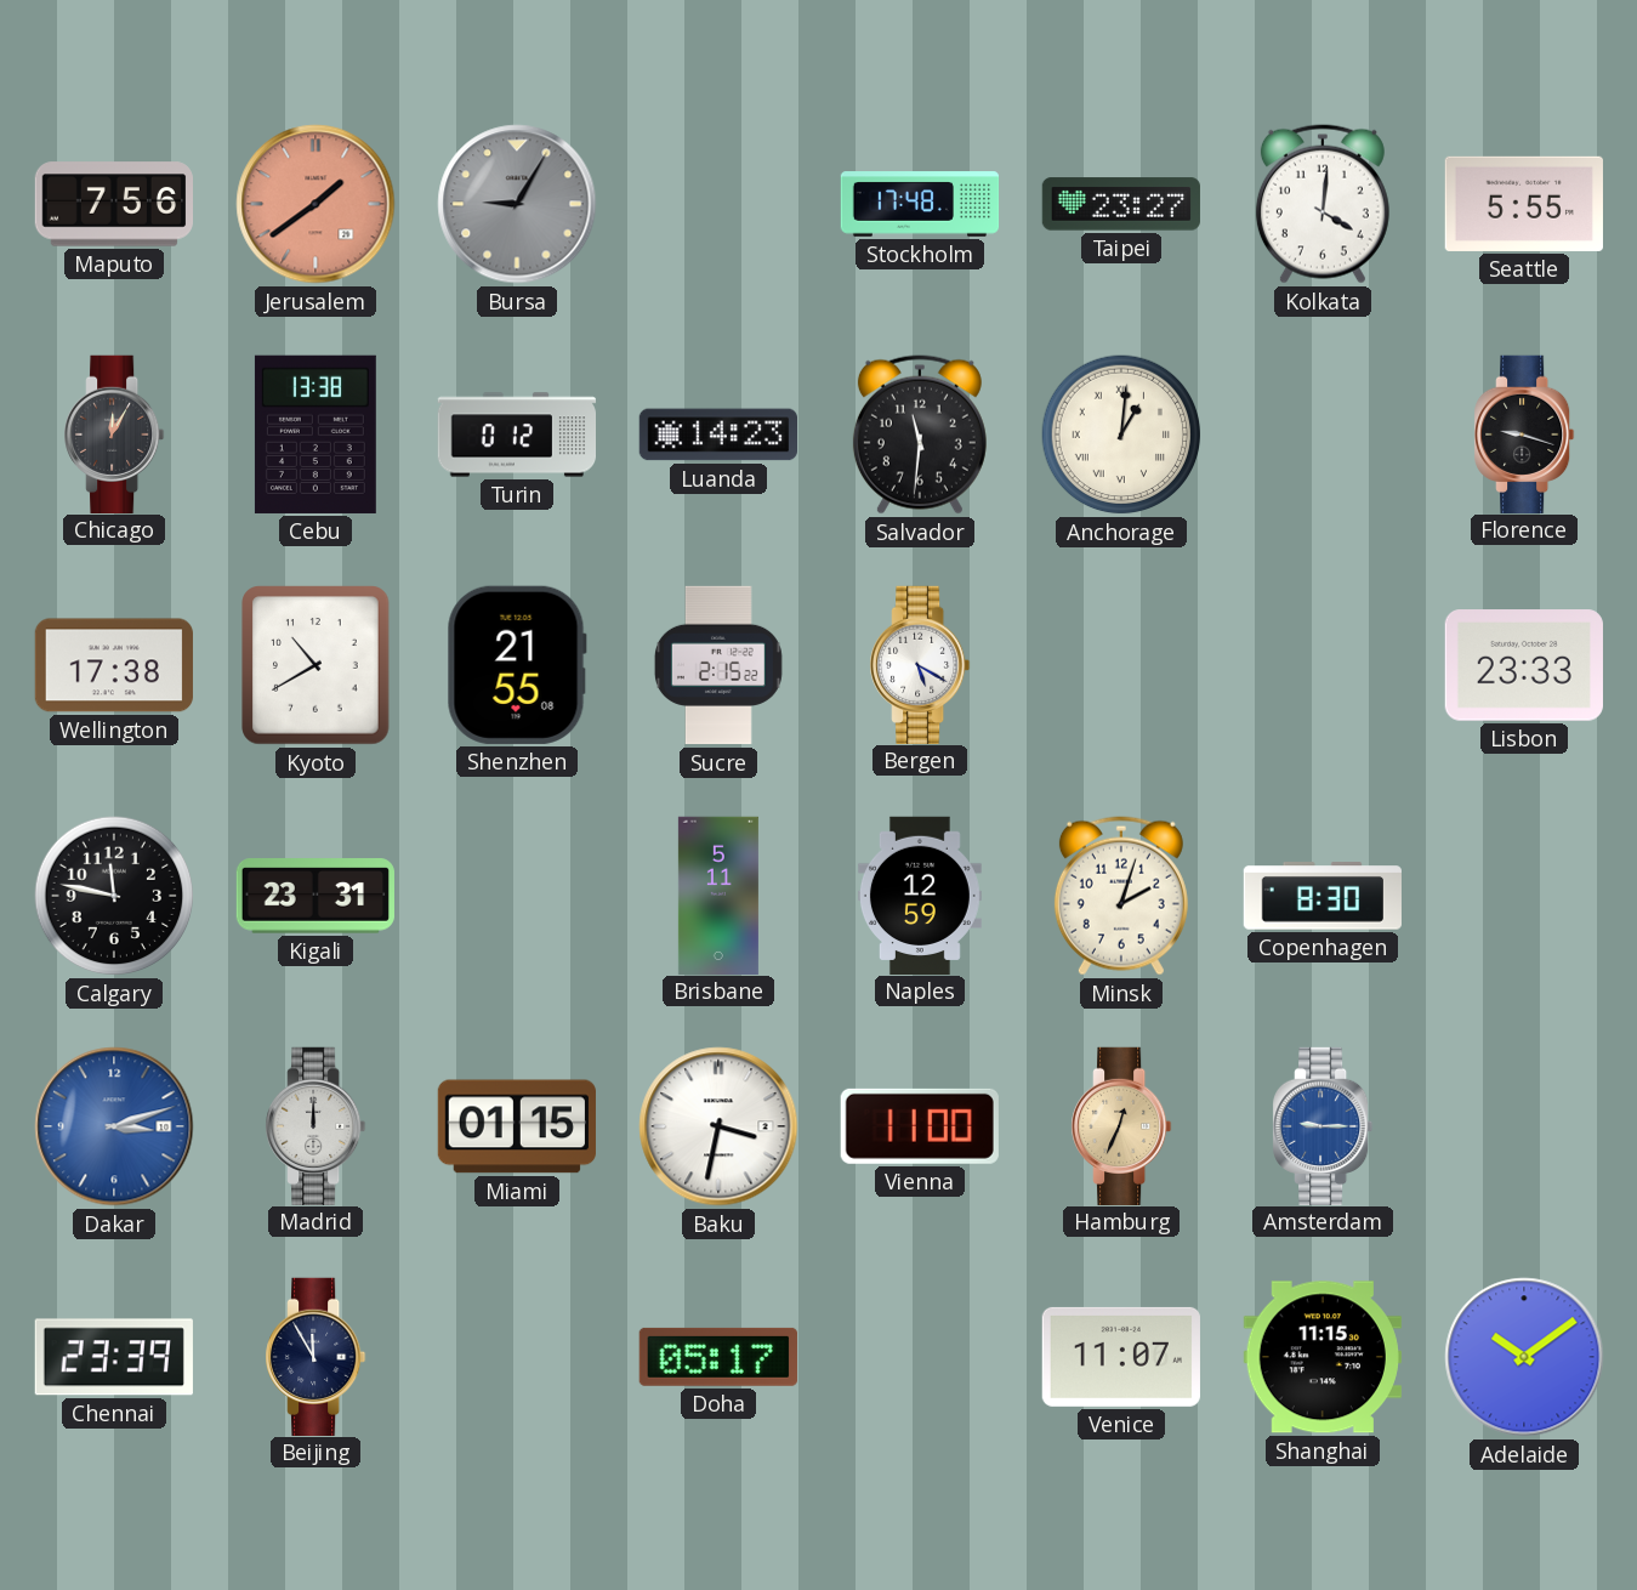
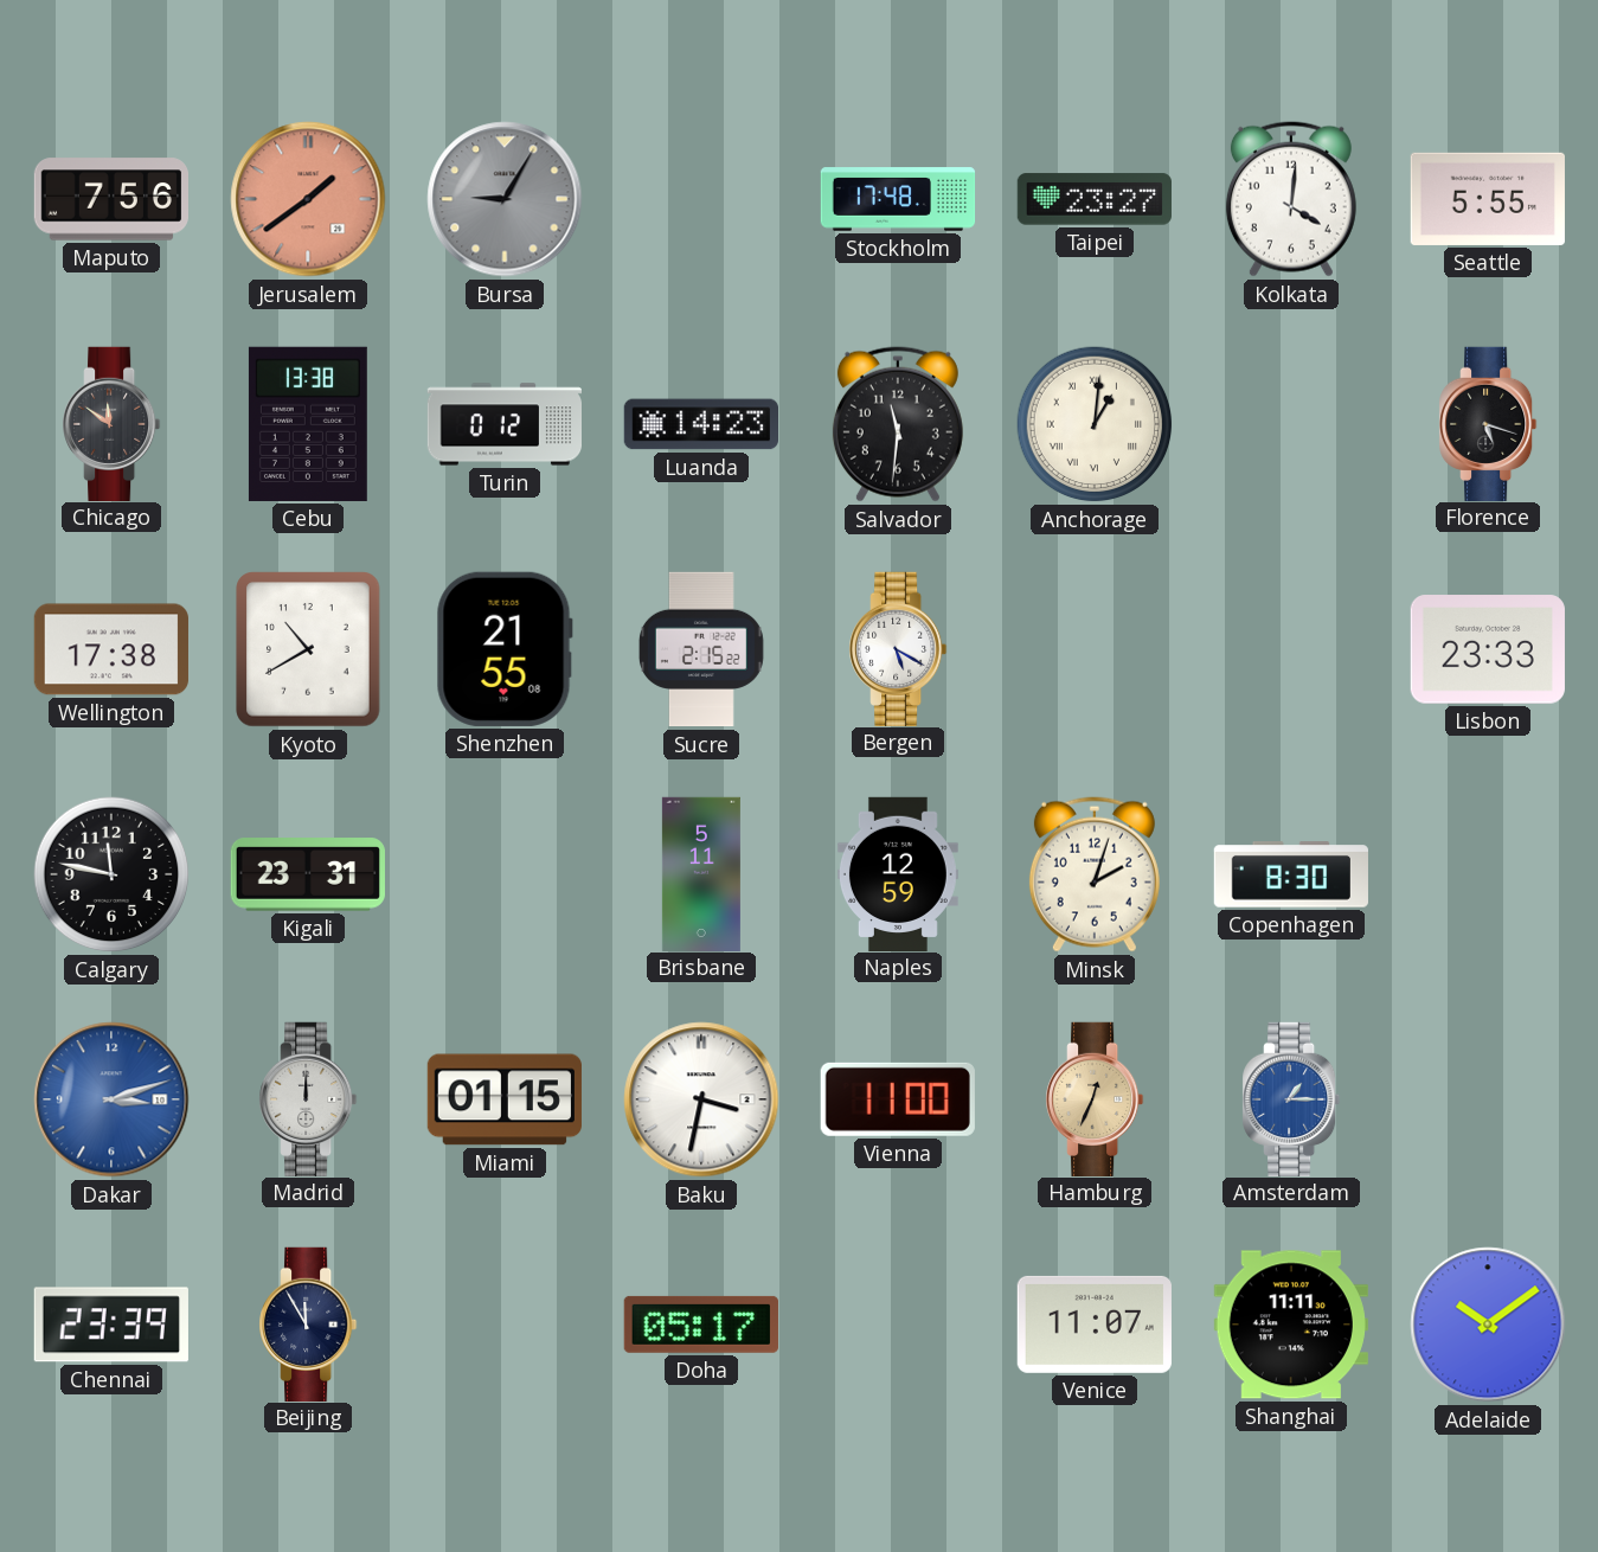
Chicago: 12:05 -> 11:51 (113, 423)
Florence: 9:18 -> 5:18 (1489, 423)
Amsterdam: 9:15 -> 1:15 (1292, 1098)
Shanghai: 11:15 -> 11:11 (1291, 1325)
